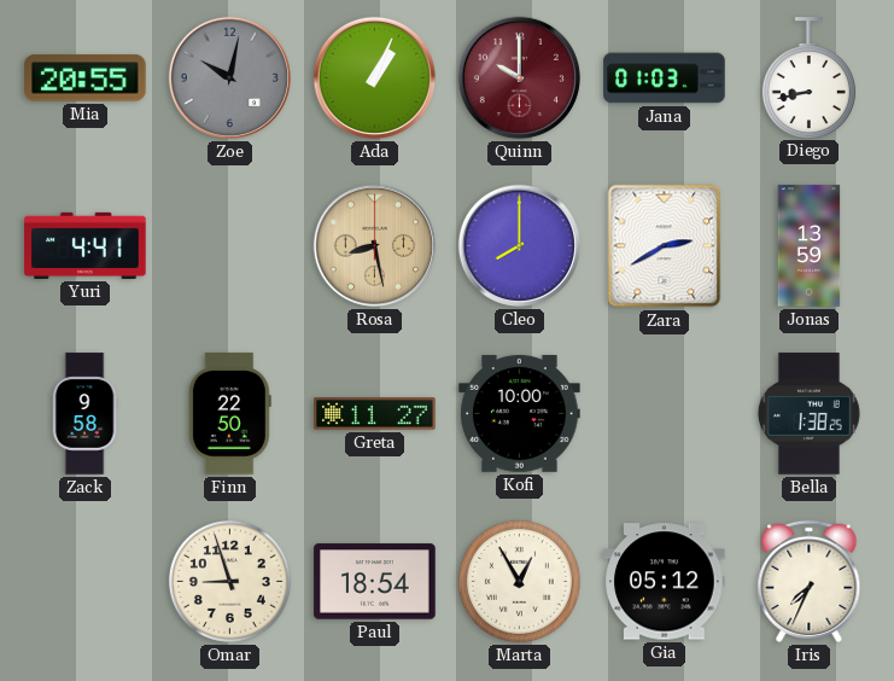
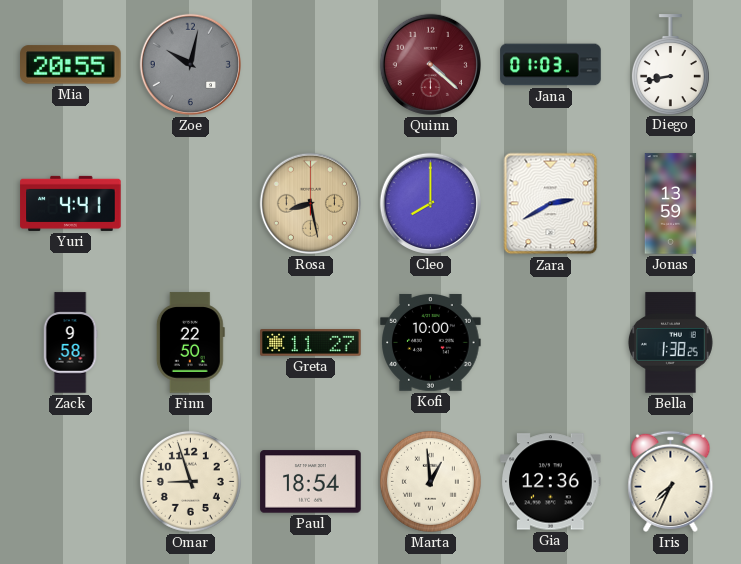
Ada: 1:04 -> none (374, 77)
Quinn: 10:00 -> 4:22 (430, 64)
Marta: 12:55 -> 12:59 (430, 481)
Gia: 05:12 -> 12:36 (551, 482)
